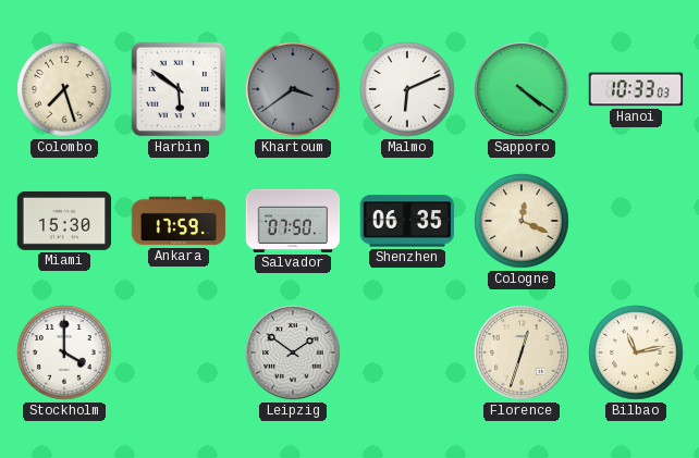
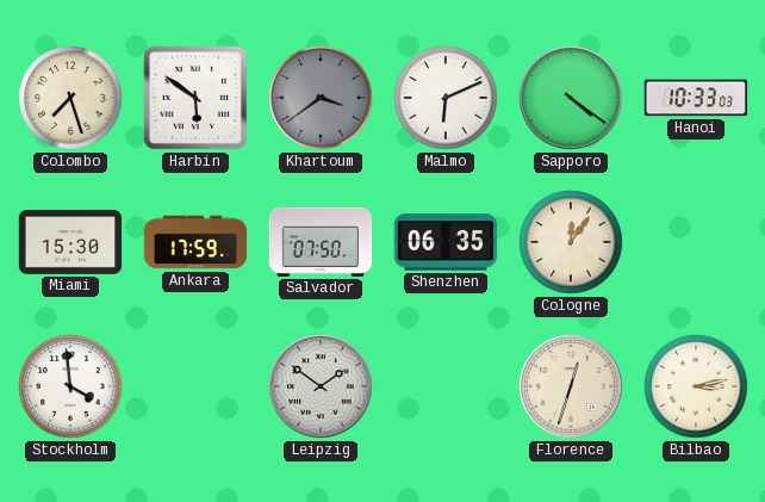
Cologne: 12:19 -> 12:06 (571, 242)
Stockholm: 4:00 -> 3:59 (70, 386)
Bilbao: 11:13 -> 3:13 (696, 386)
